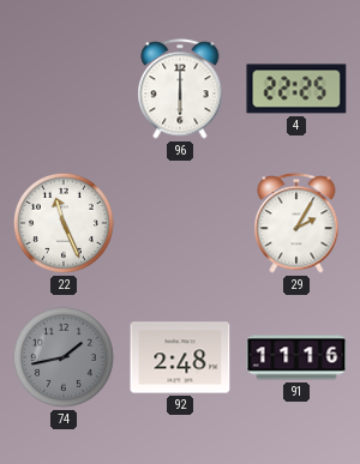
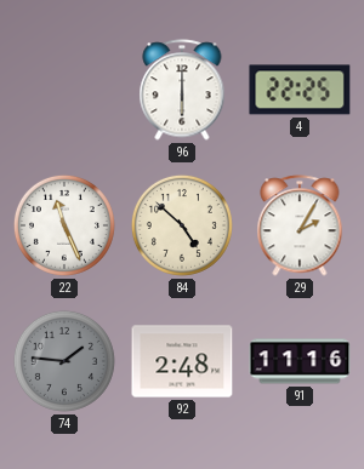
84: none -> 4:52 (182, 225)
74: 1:43 -> 1:46 (64, 361)
